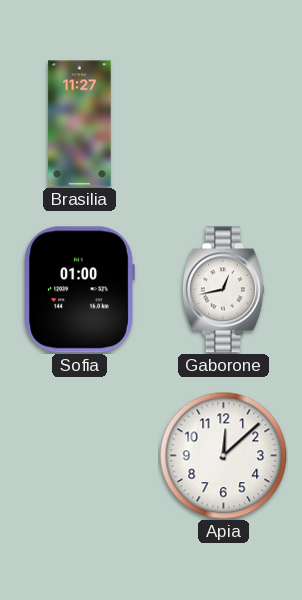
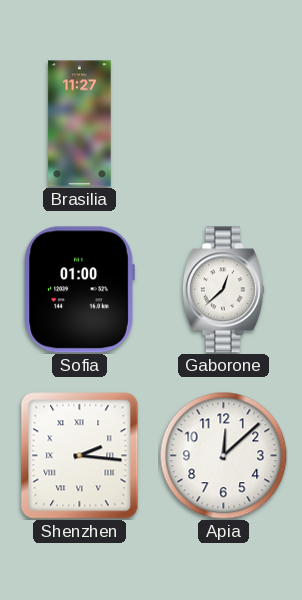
Gaborone: 12:43 -> 12:38 (223, 290)
Shenzhen: none -> 2:16 (80, 456)
